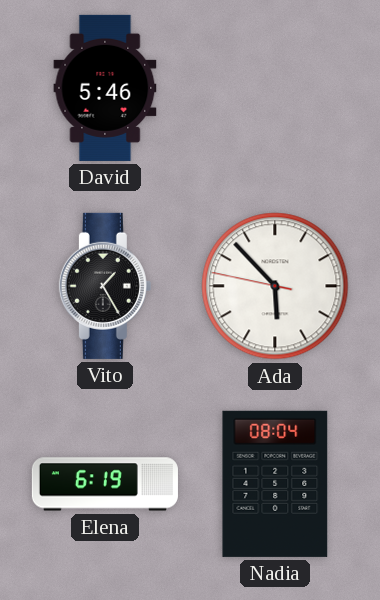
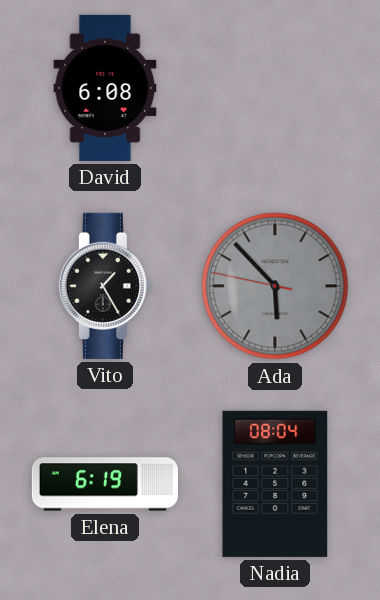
David: 5:46 -> 6:08 (105, 88)
Ada dial: white -> grey (275, 286)
